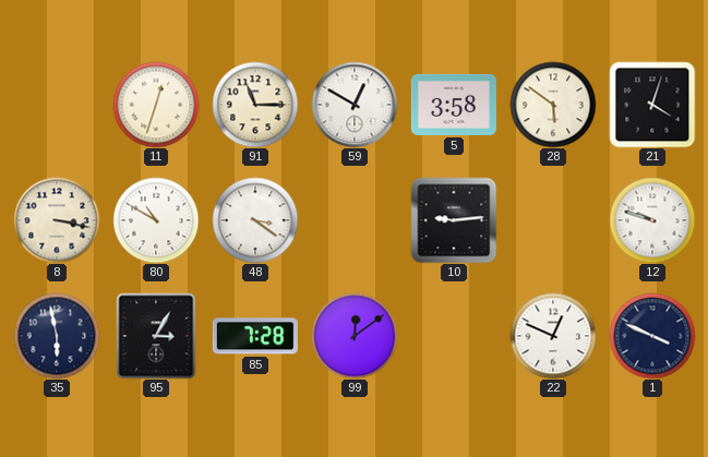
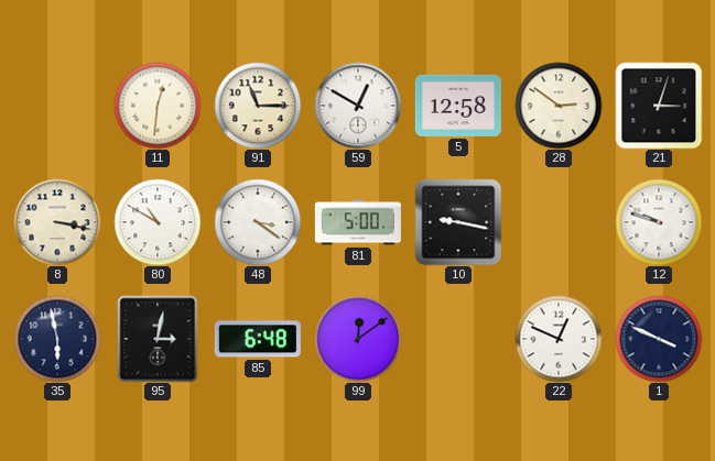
11: 12:33 -> 12:31 (158, 106)
5: 3:58 -> 12:58 (458, 106)
28: 5:51 -> 2:51 (559, 106)
21: 4:03 -> 3:03 (659, 106)
81: none -> 5:00 (358, 222)
10: 9:14 -> 9:17 (458, 222)
95: 3:05 -> 3:02 (158, 339)
85: 7:28 -> 6:48 (258, 339)
